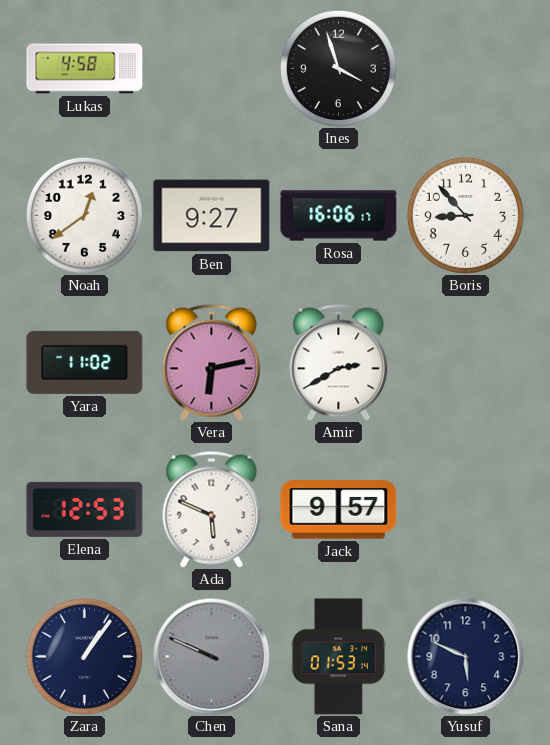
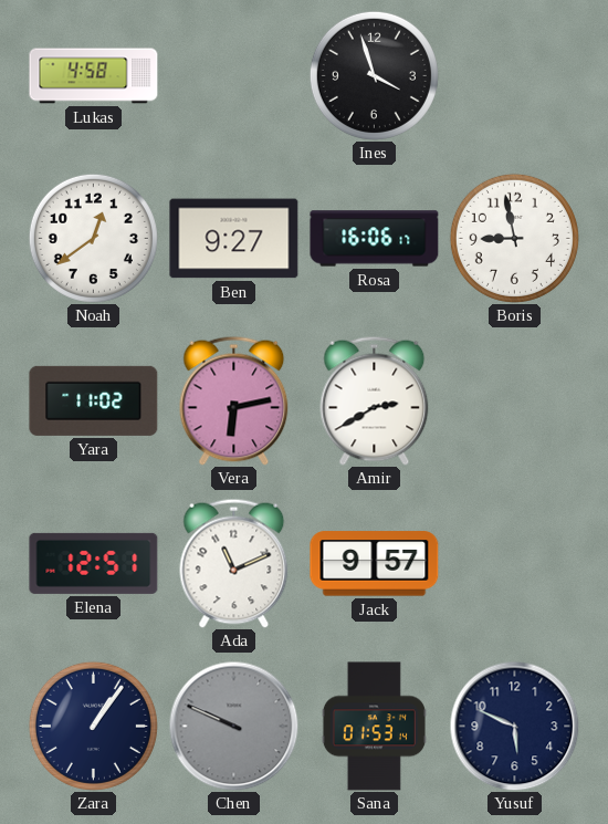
Boris: 8:53 -> 8:58 (514, 238)
Elena: 12:53 -> 12:51 (94, 563)
Ada: 5:49 -> 11:11 (234, 563)
